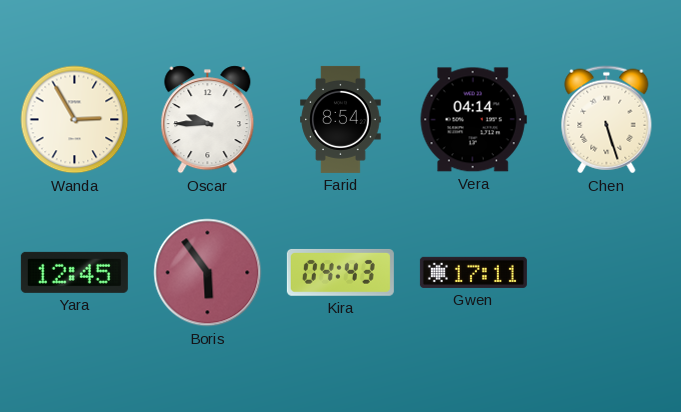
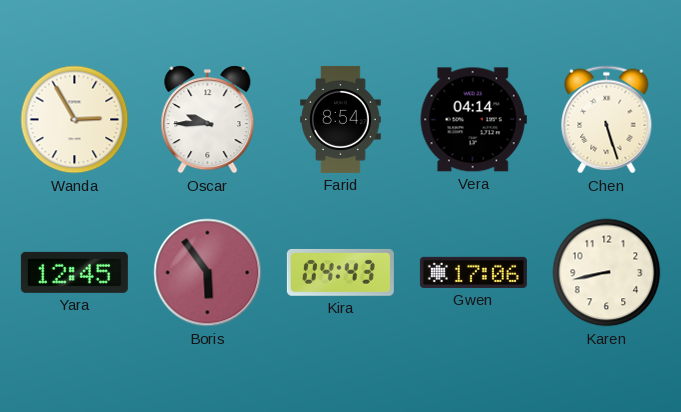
Gwen: 17:11 -> 17:06 (473, 272)
Karen: none -> 8:43 (607, 273)
